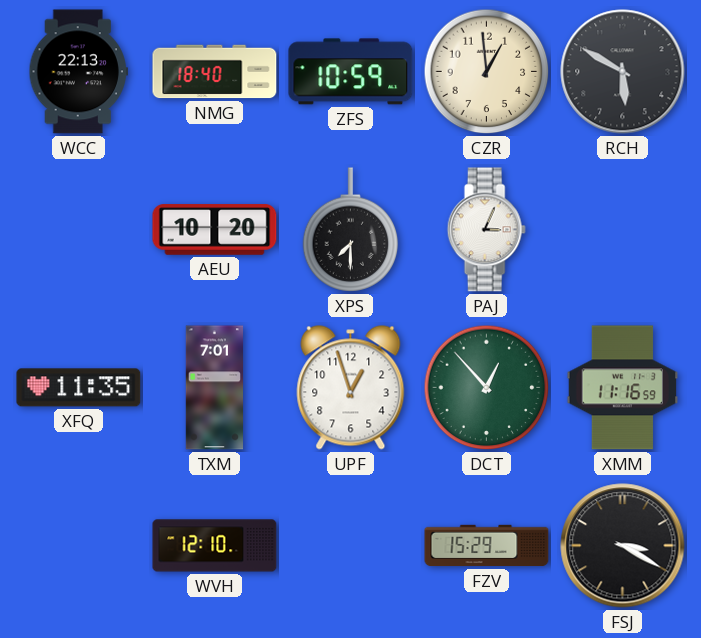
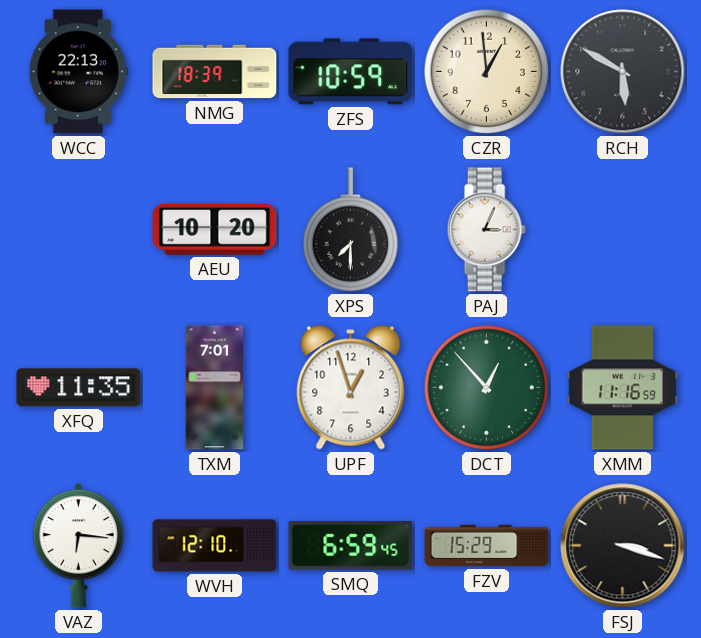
NMG: 18:40 -> 18:39 (215, 72)
VAZ: none -> 6:16 (78, 546)
SMQ: none -> 6:59 (351, 546)
FSJ: 3:20 -> 3:18 (623, 546)
